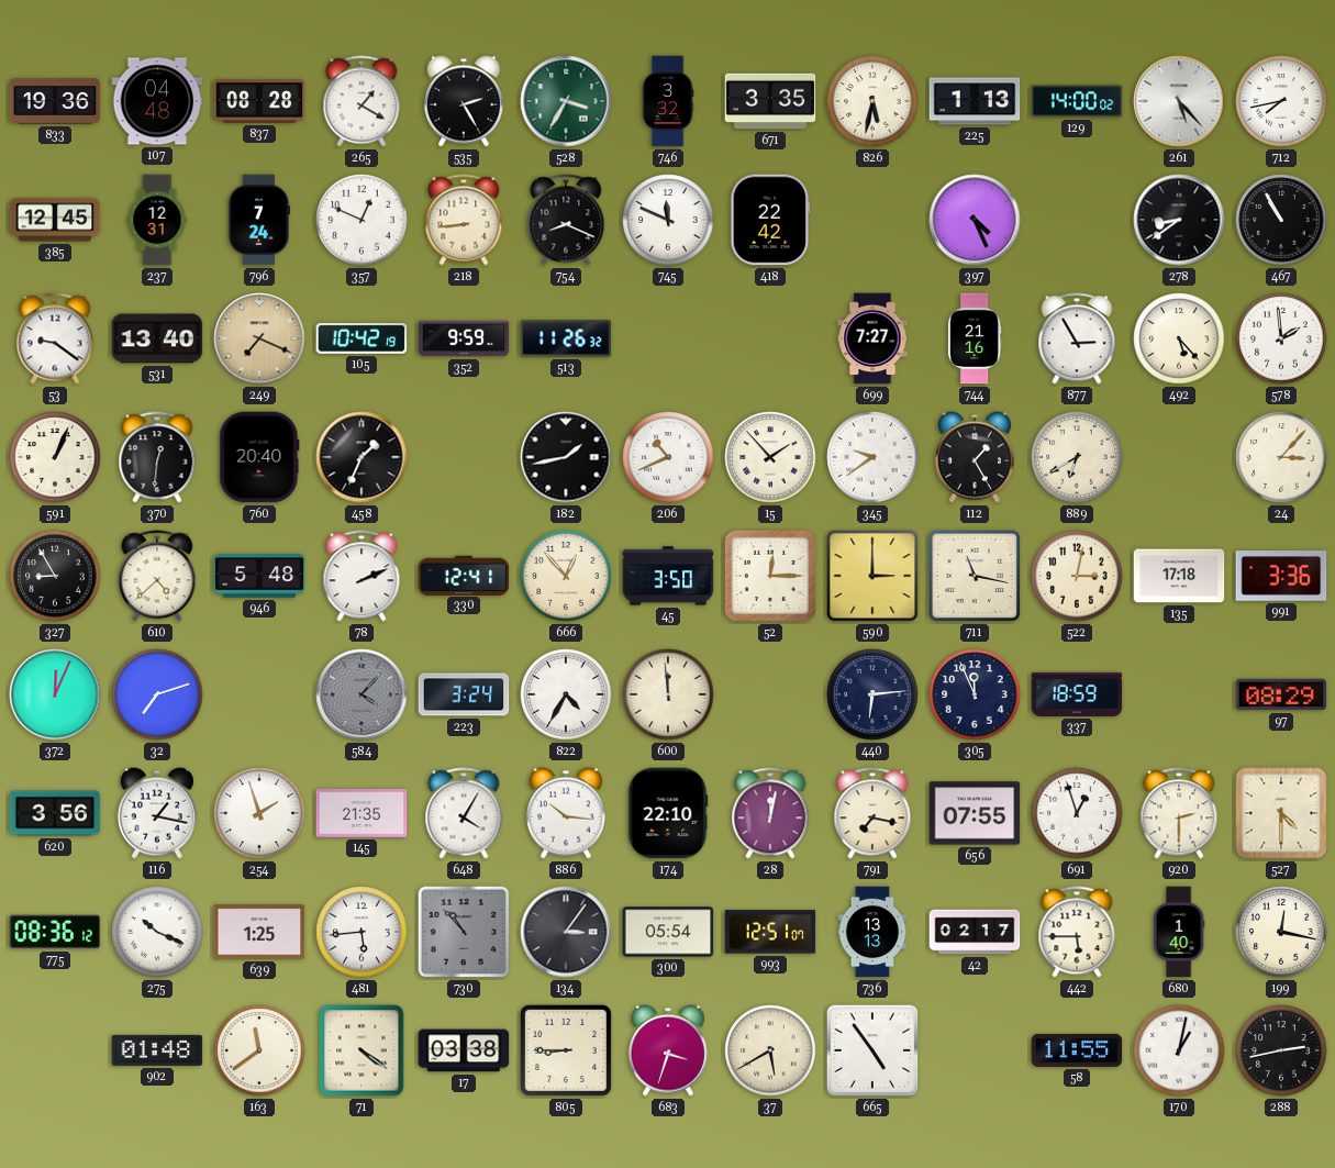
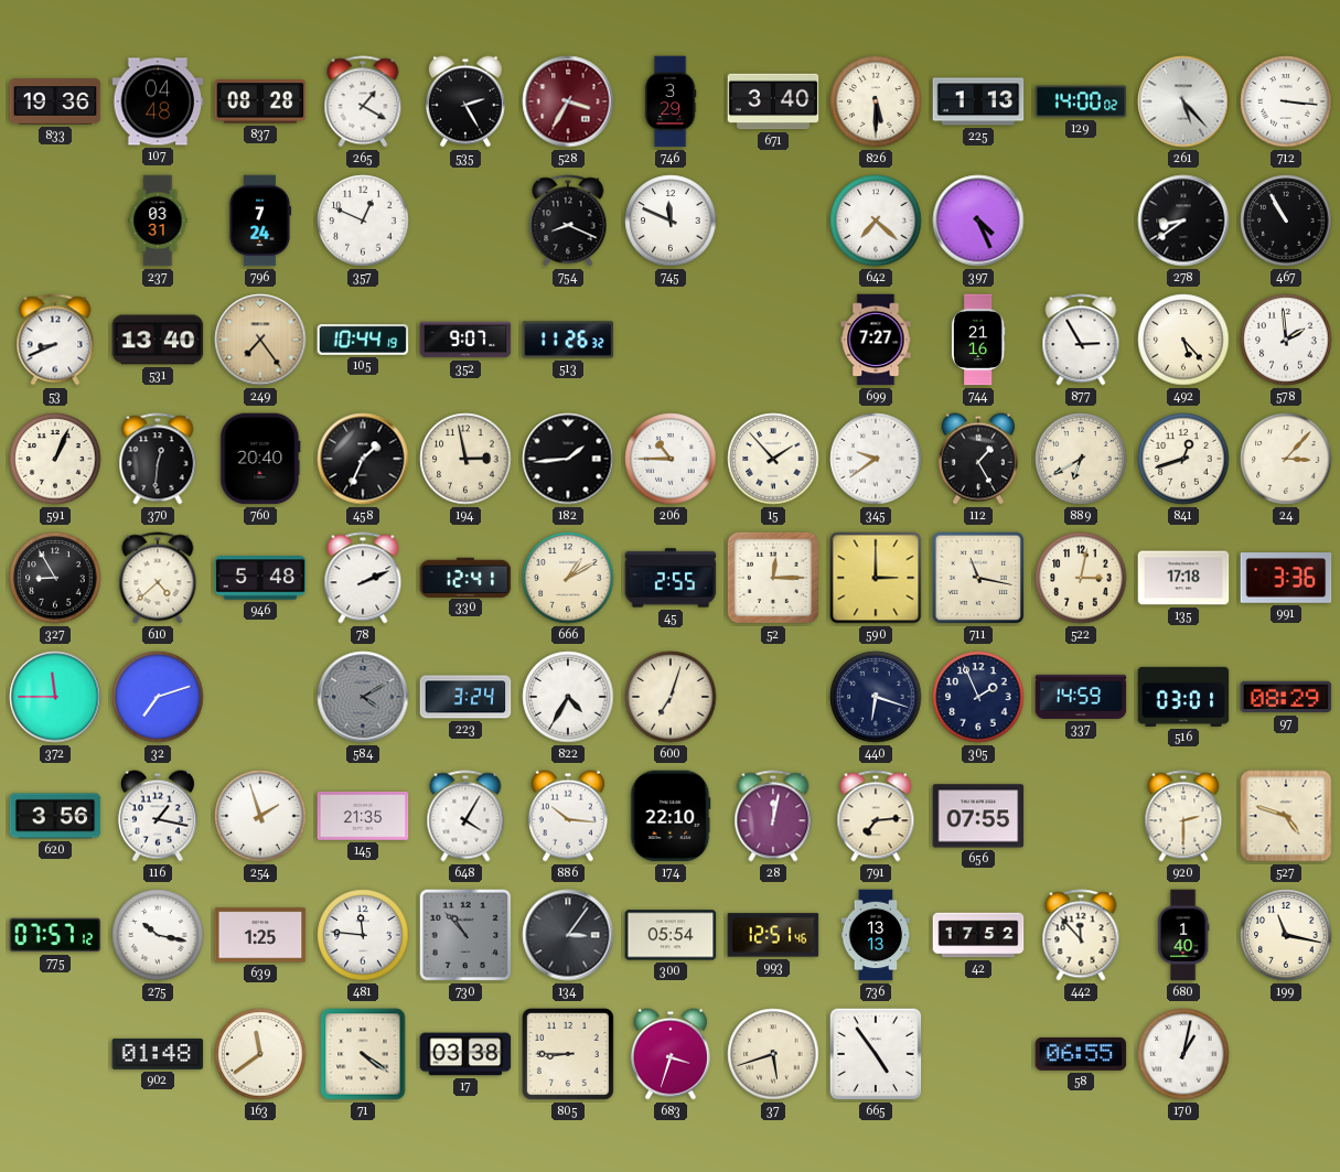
528 dial: green -> burgundy (568, 101)
746: 3:32 -> 3:29 (671, 101)
671: 3:35 -> 3:40 (773, 101)
826: 5:32 -> 5:30 (876, 101)
712: 7:43 -> 3:16 (1286, 101)
385: 12:45 -> none (55, 220)
237: 12:31 -> 03:31 (158, 221)
218: 8:44 -> none (464, 220)
418: 22:42 -> none (770, 220)
642: none -> 7:22 (876, 221)
53: 9:21 -> 8:41 (55, 340)
249: 7:19 -> 7:24 (260, 340)
105: 10:42 -> 10:44 (363, 340)
352: 9:59 -> 9:07 (465, 340)
194: none -> 2:58 (465, 459)
182: 1:43 -> 1:44 (568, 459)
206: 10:41 -> 10:45 (671, 459)
841: none -> 12:42 (1183, 459)
666: 12:53 -> 1:10 (568, 578)
45: 3:50 -> 2:55 (671, 578)
372: 12:04 -> 11:45 (55, 697)
584: 4:07 -> 4:10 (363, 697)
600: 11:59 -> 7:03 (671, 697)
440: 6:14 -> 6:18 (876, 697)
305: 11:56 -> 1:56 (978, 697)
337: 18:59 -> 14:59 (1081, 697)
516: none -> 03:01 (1183, 697)
791: 7:17 -> 7:14 (876, 816)
691: 12:57 -> none (1077, 813)
527: 4:30 -> 4:48 (1286, 816)
775: 08:36 -> 07:57 (55, 935)
275: 10:19 -> 10:17 (158, 935)
481: 5:44 -> 11:46 (363, 935)
993: 12:51:07 -> 12:51:46 (773, 935)
42: 02:17 -> 17:52 (978, 935)
442: 5:45 -> 11:53 (1081, 935)
199: 12:17 -> 11:17 (1286, 935)
37: 5:40 -> 5:42 (773, 1054)
58: 11:55 -> 06:55 (1081, 1054)
288: 2:43 -> none (1281, 1050)
